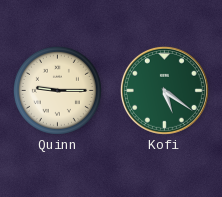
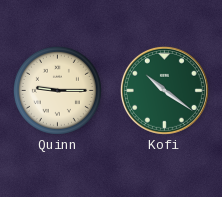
Kofi: 5:21 -> 10:21 (164, 90)
